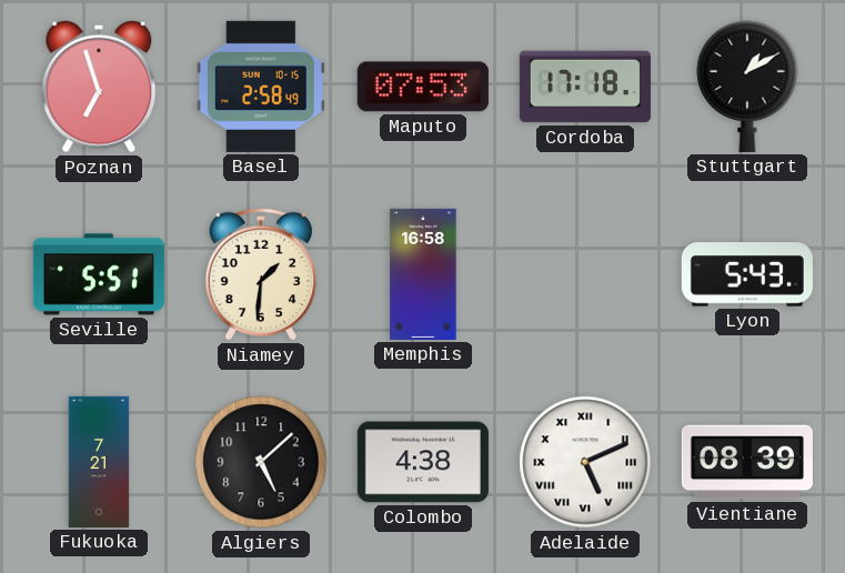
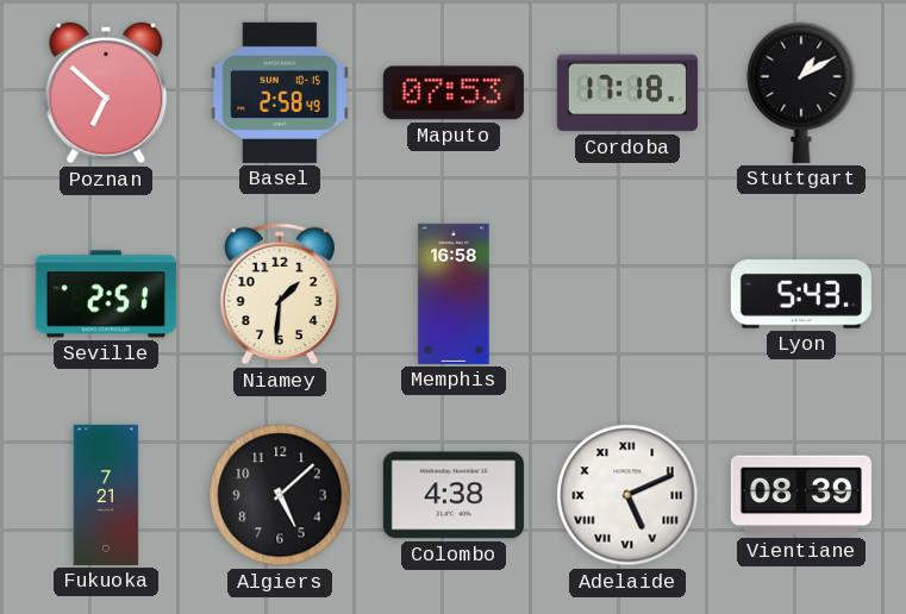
Poznan: 6:57 -> 6:52 (106, 93)
Seville: 5:51 -> 2:51 (106, 294)
